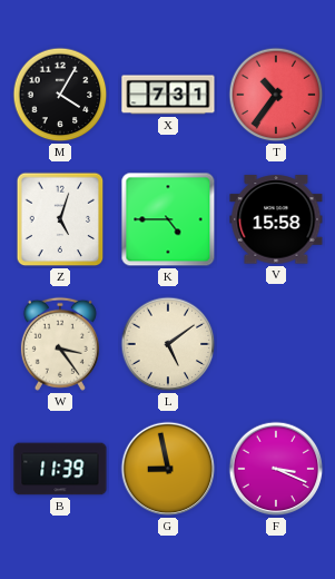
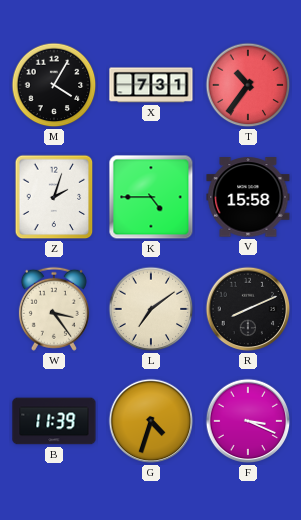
Z: 5:03 -> 2:03 (54, 197)
L: 5:09 -> 7:09 (151, 309)
R: none -> 8:11 (248, 309)
G: 8:58 -> 4:33 (151, 421)
